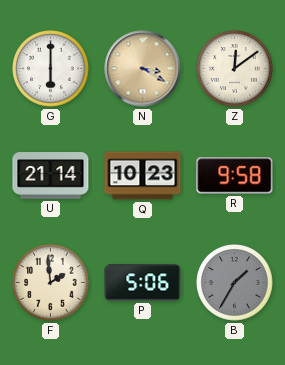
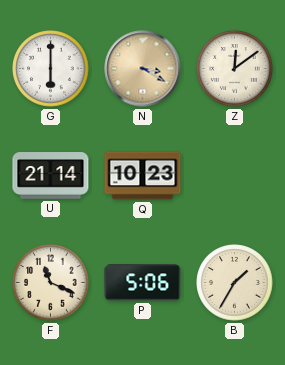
R: 9:58 -> none (235, 176)
F: 1:59 -> 11:19 (51, 283)
B dial: grey -> cream (235, 283)
